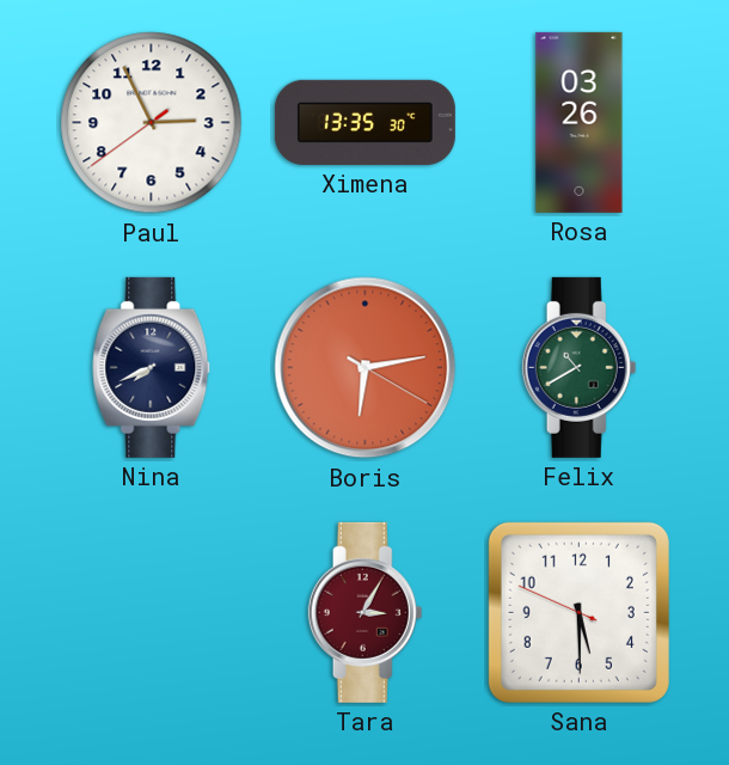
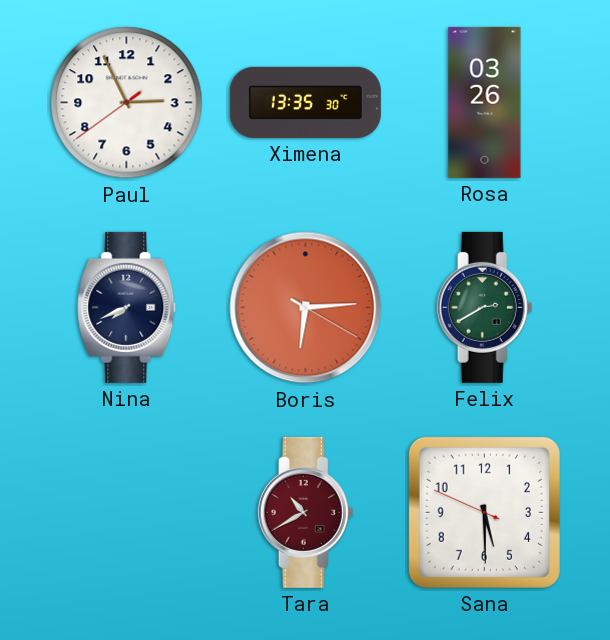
Boris: 6:13 -> 6:14 (306, 308)
Felix: 10:40 -> 2:40 (485, 307)
Tara: 3:05 -> 10:40 (306, 512)
